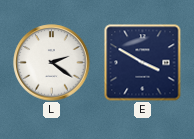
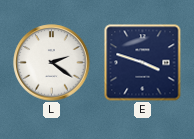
E: 3:50 -> 3:48 (143, 63)
